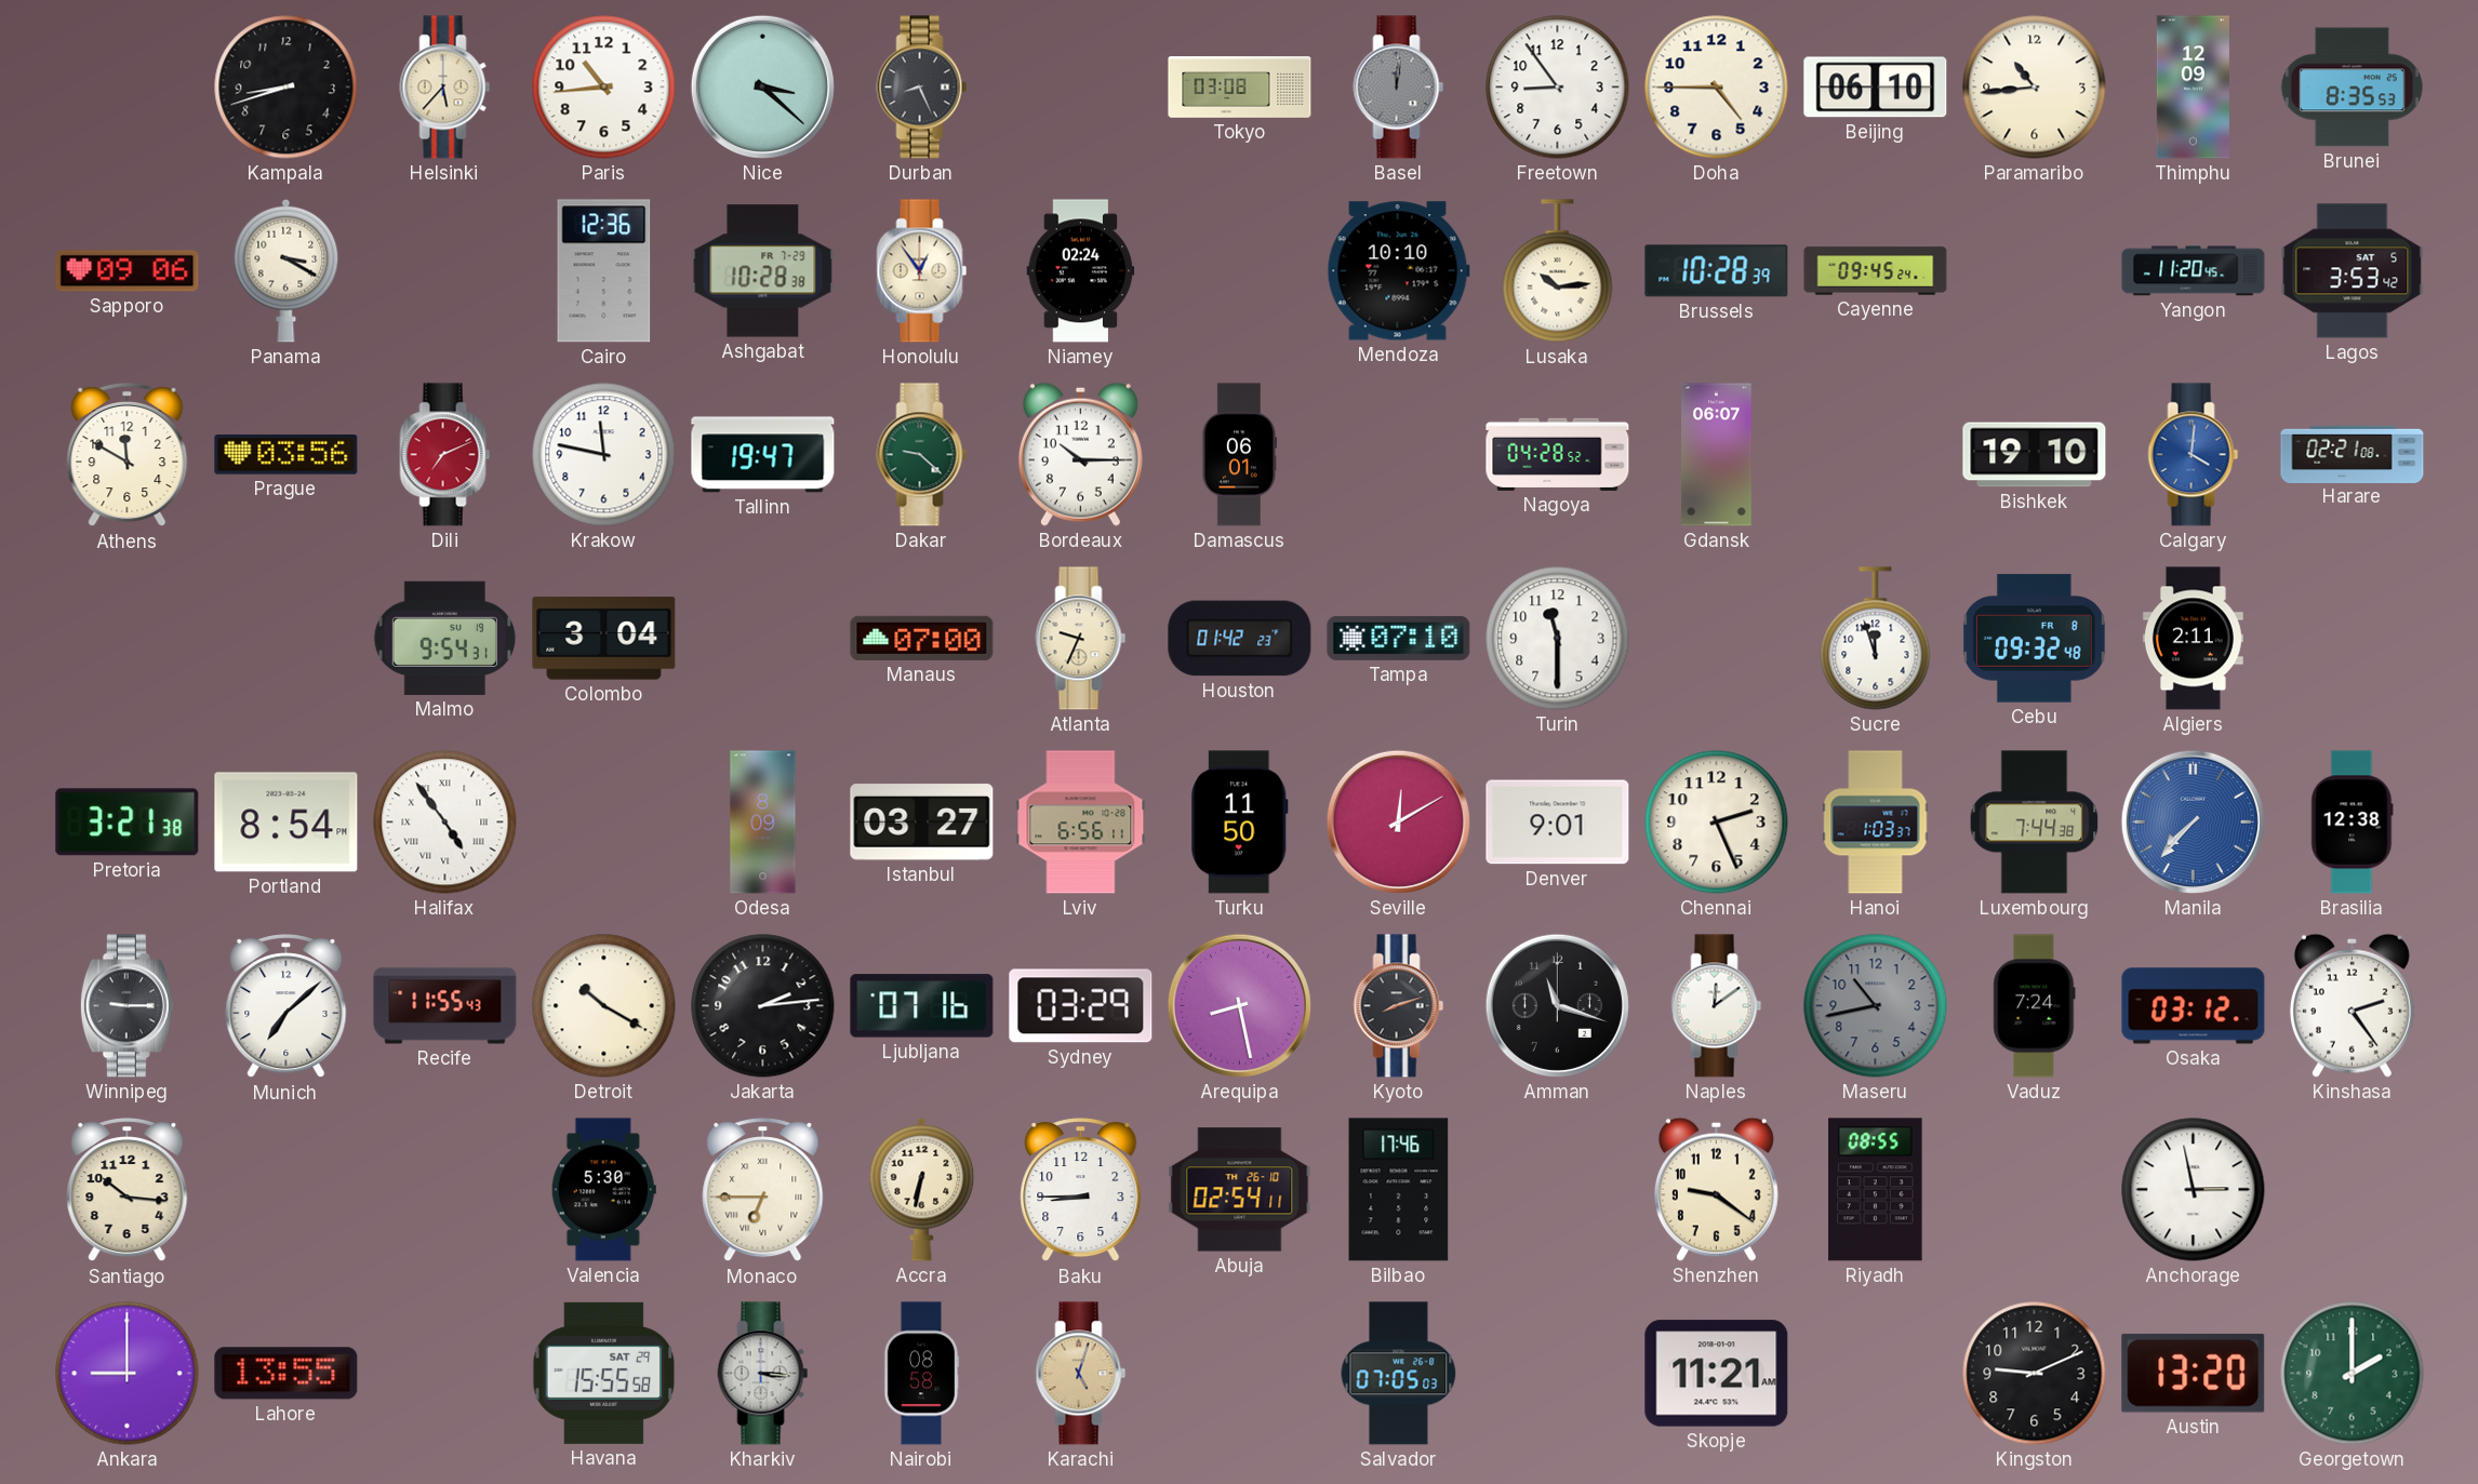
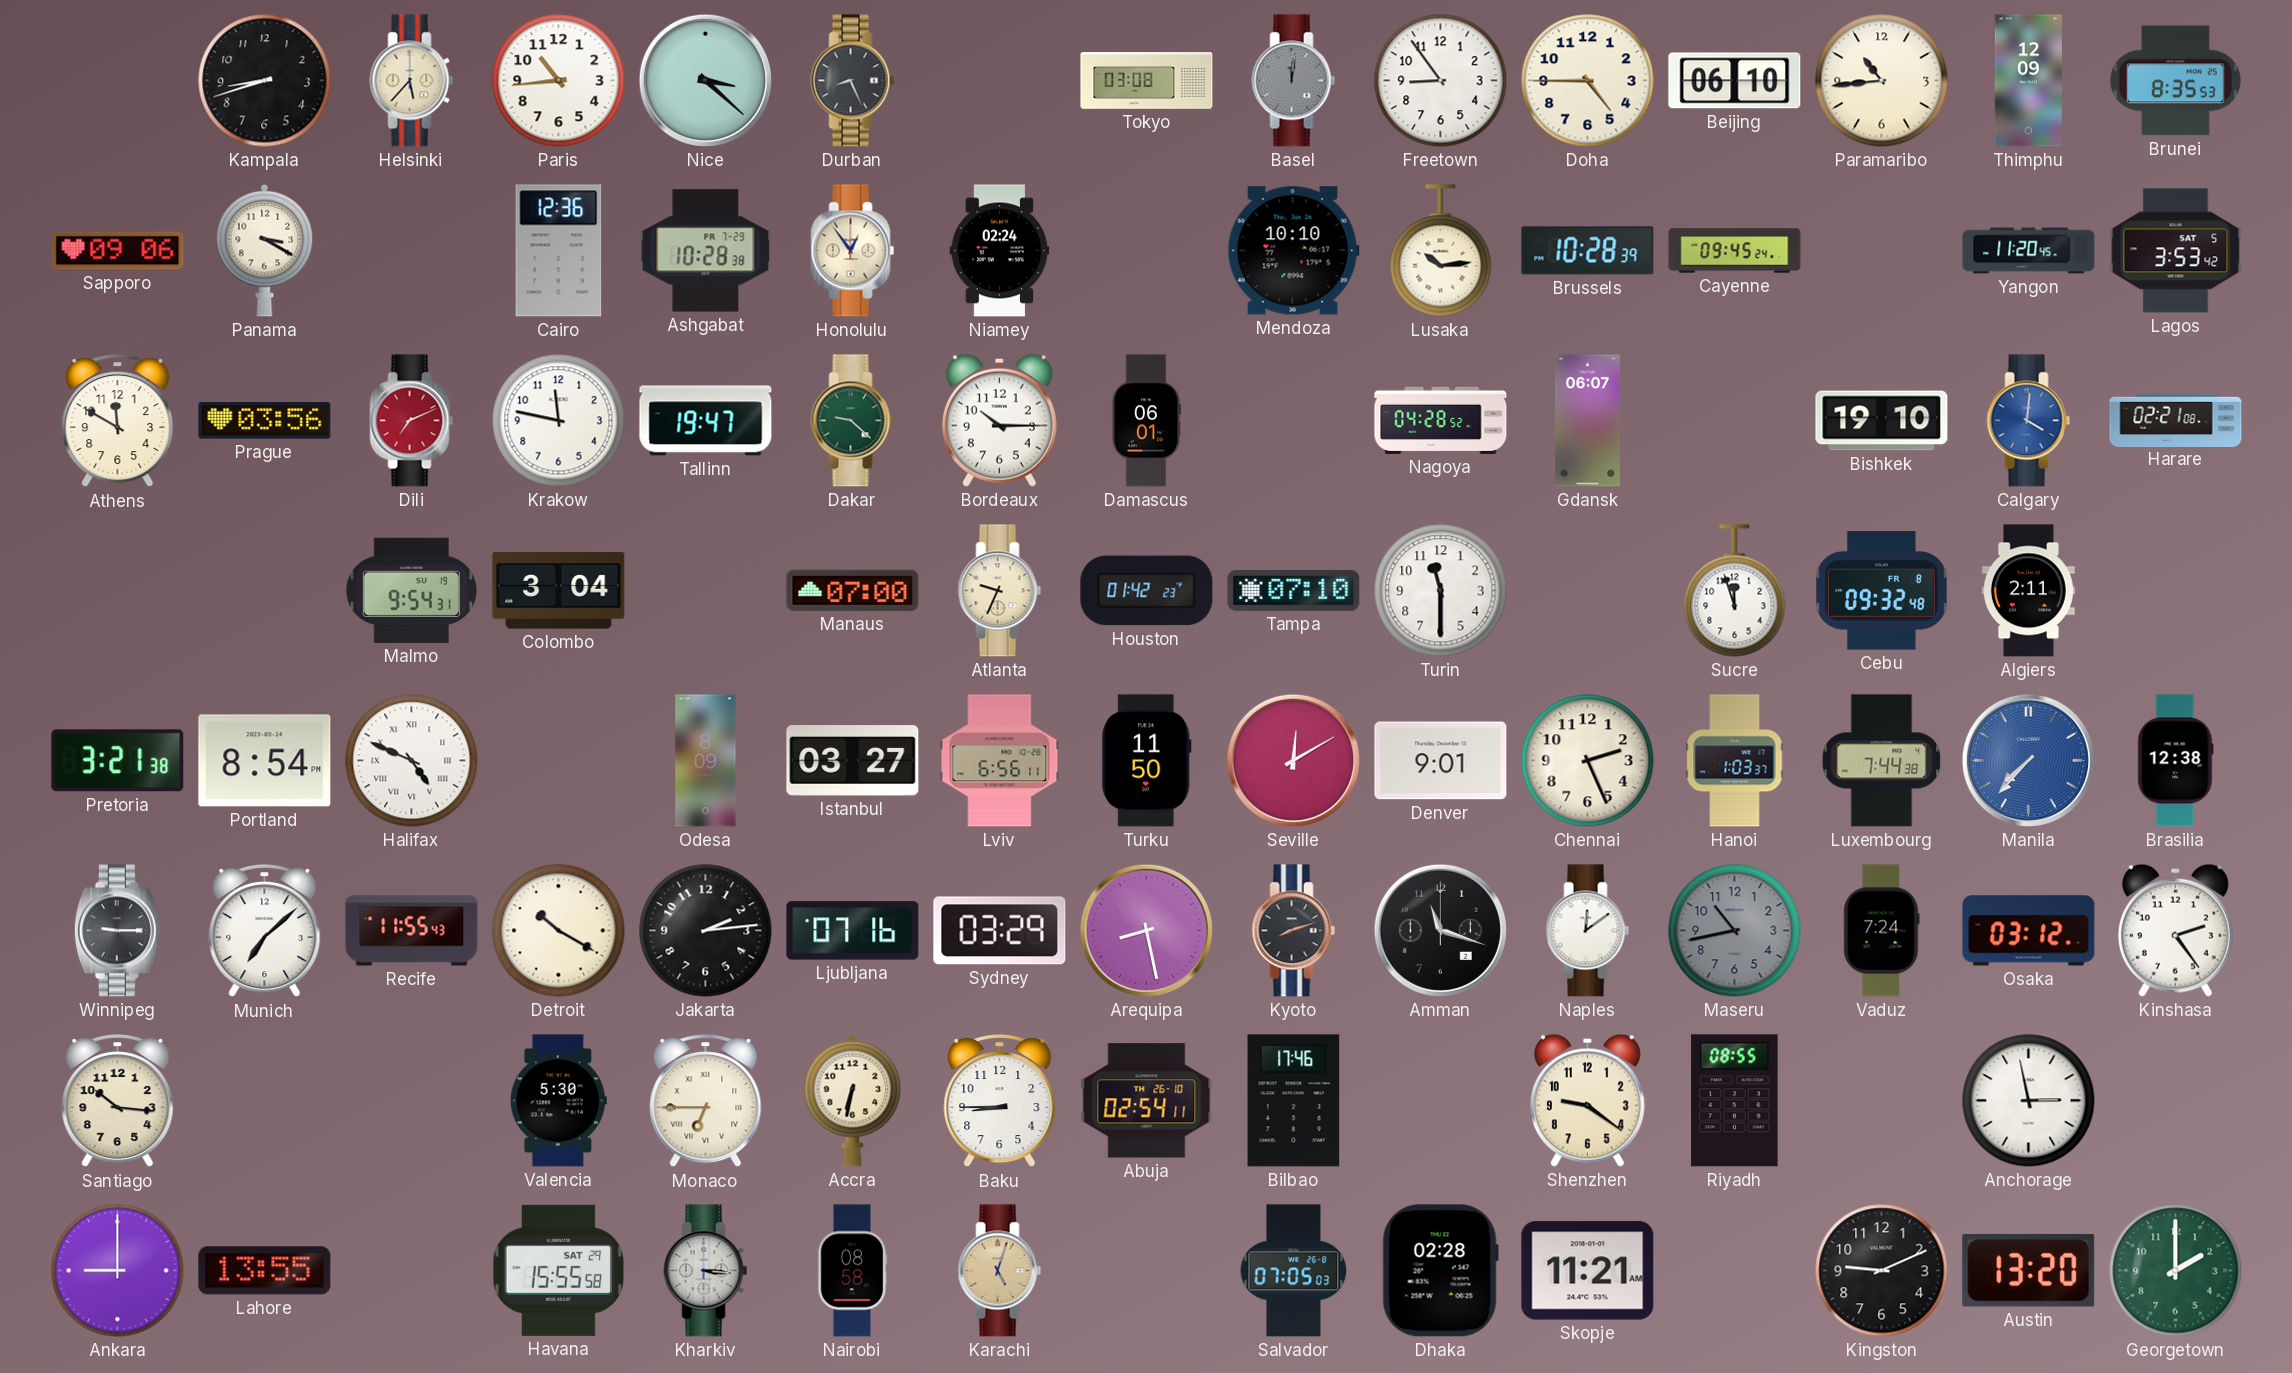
Halifax: 4:54 -> 4:49 (412, 761)
Dhaka: none -> 02:28 (1440, 1271)
